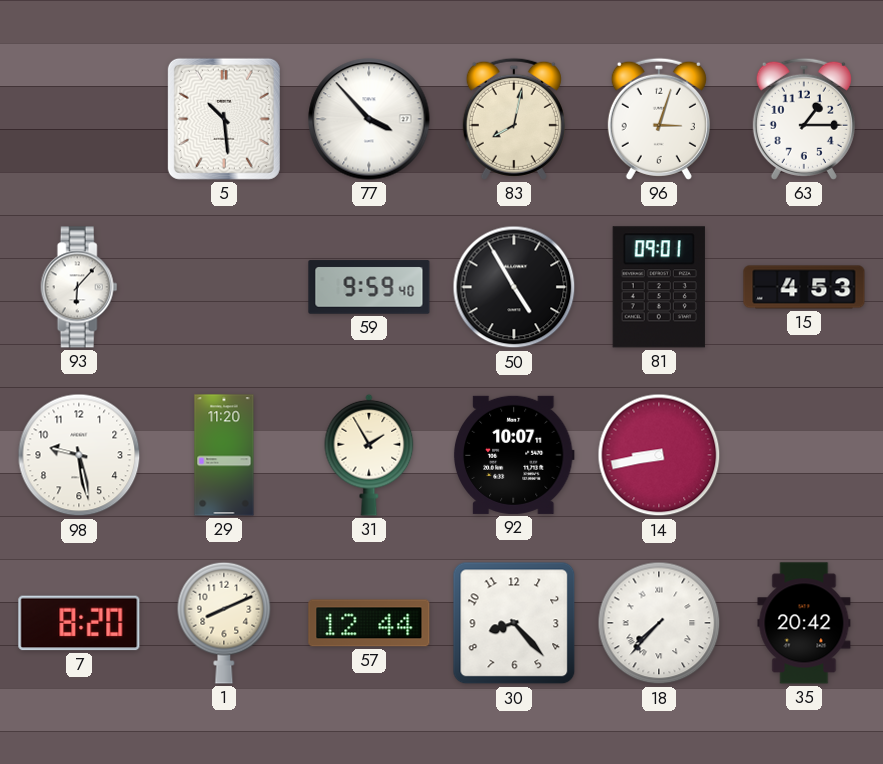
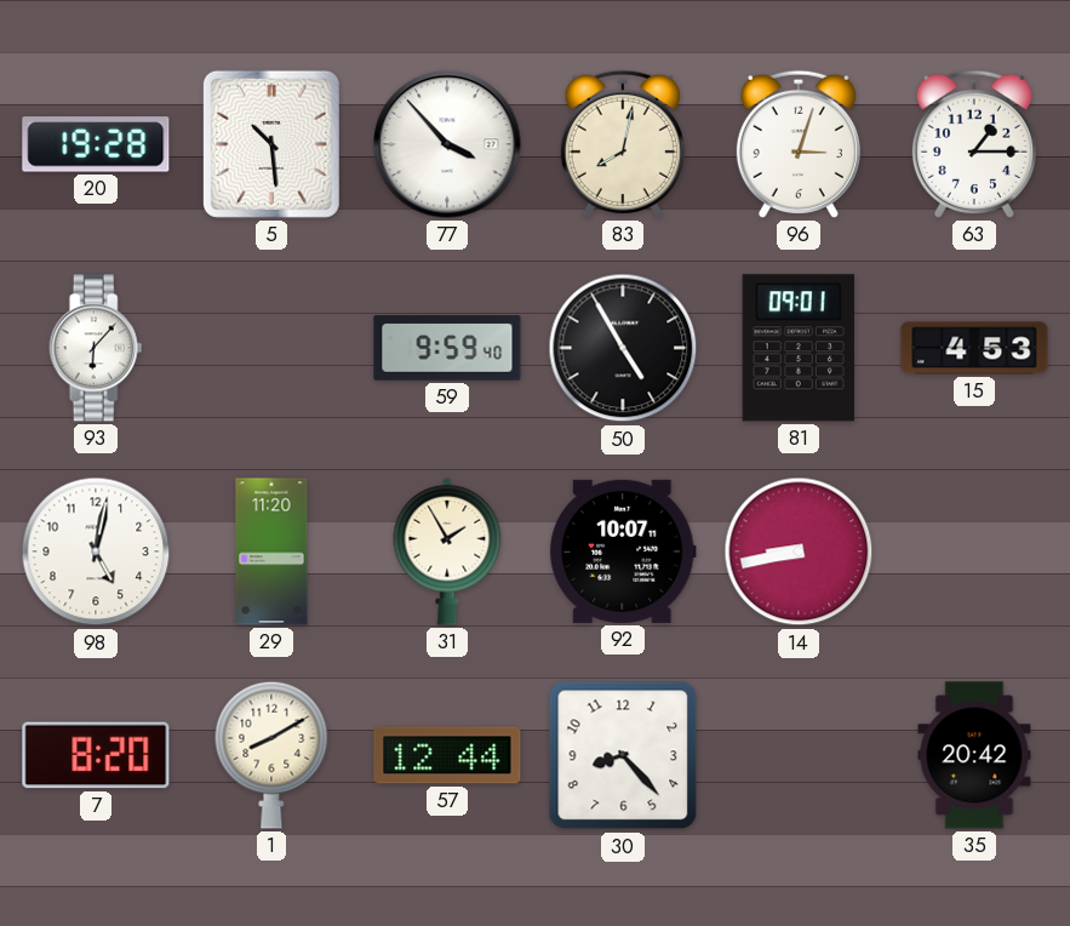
20: none -> 19:28 (96, 144)
98: 9:28 -> 5:02 (96, 551)
1: 8:11 -> 8:10 (271, 755)
18: 7:37 -> none (659, 623)
